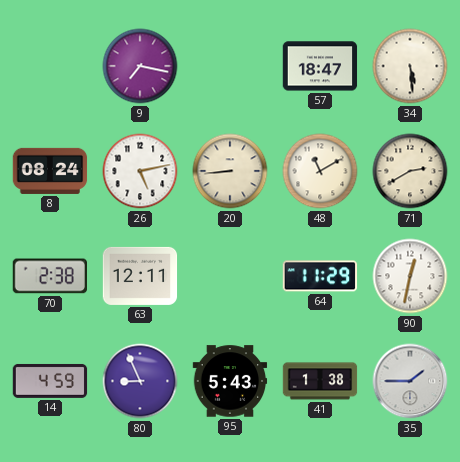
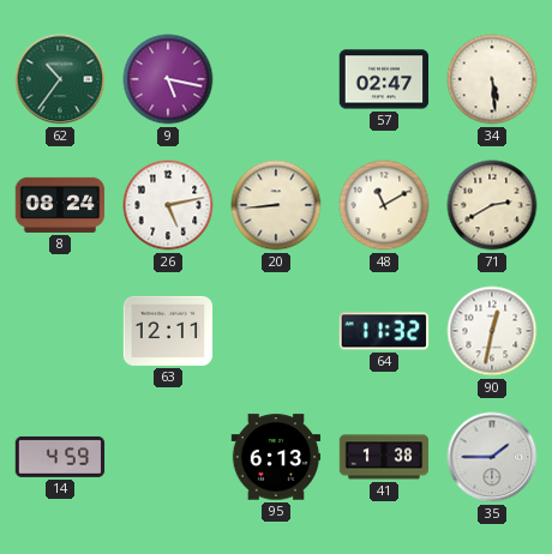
62: none -> 10:36 (60, 79)
9: 7:17 -> 5:17 (168, 79)
57: 18:47 -> 02:47 (384, 79)
70: 2:38 -> none (49, 276)
64: 11:29 -> 11:32 (384, 331)
80: 8:56 -> none (140, 381)
95: 5:43 -> 6:13 (276, 457)
